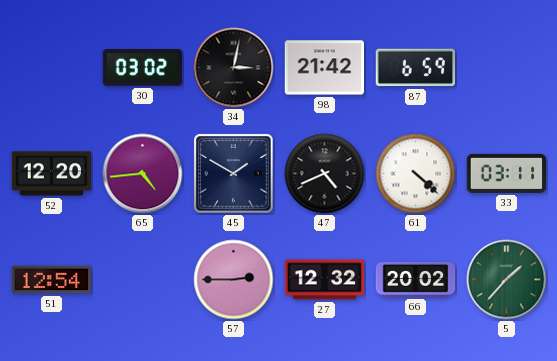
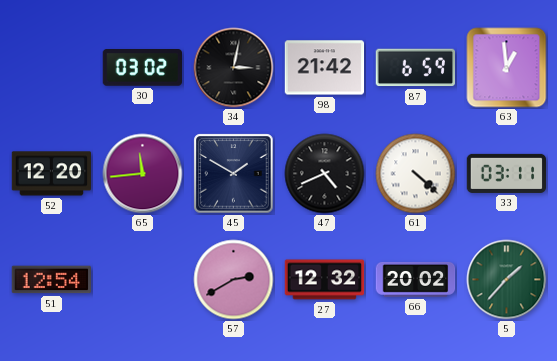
63: none -> 12:59 (507, 68)
65: 4:44 -> 11:44 (143, 174)
57: 2:45 -> 2:40 (234, 280)
